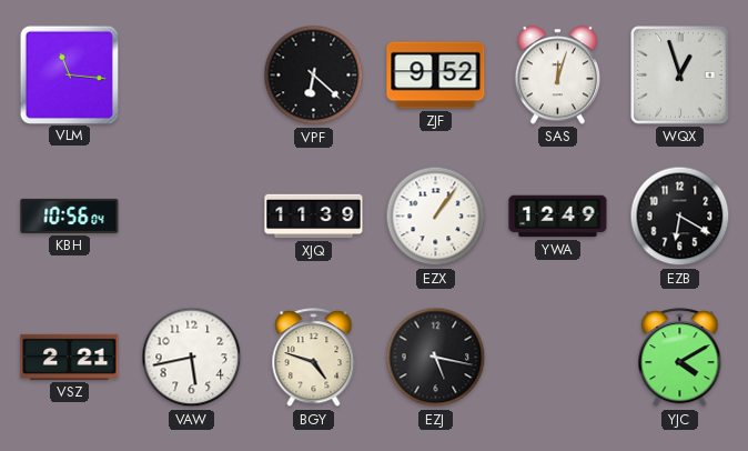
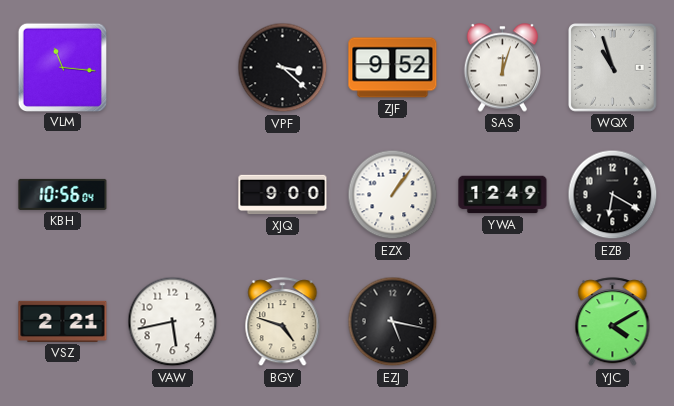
VPF: 6:22 -> 3:22 (283, 68)
WQX: 12:57 -> 10:57 (613, 68)
XJQ: 11:39 -> 9:00 (283, 195)
